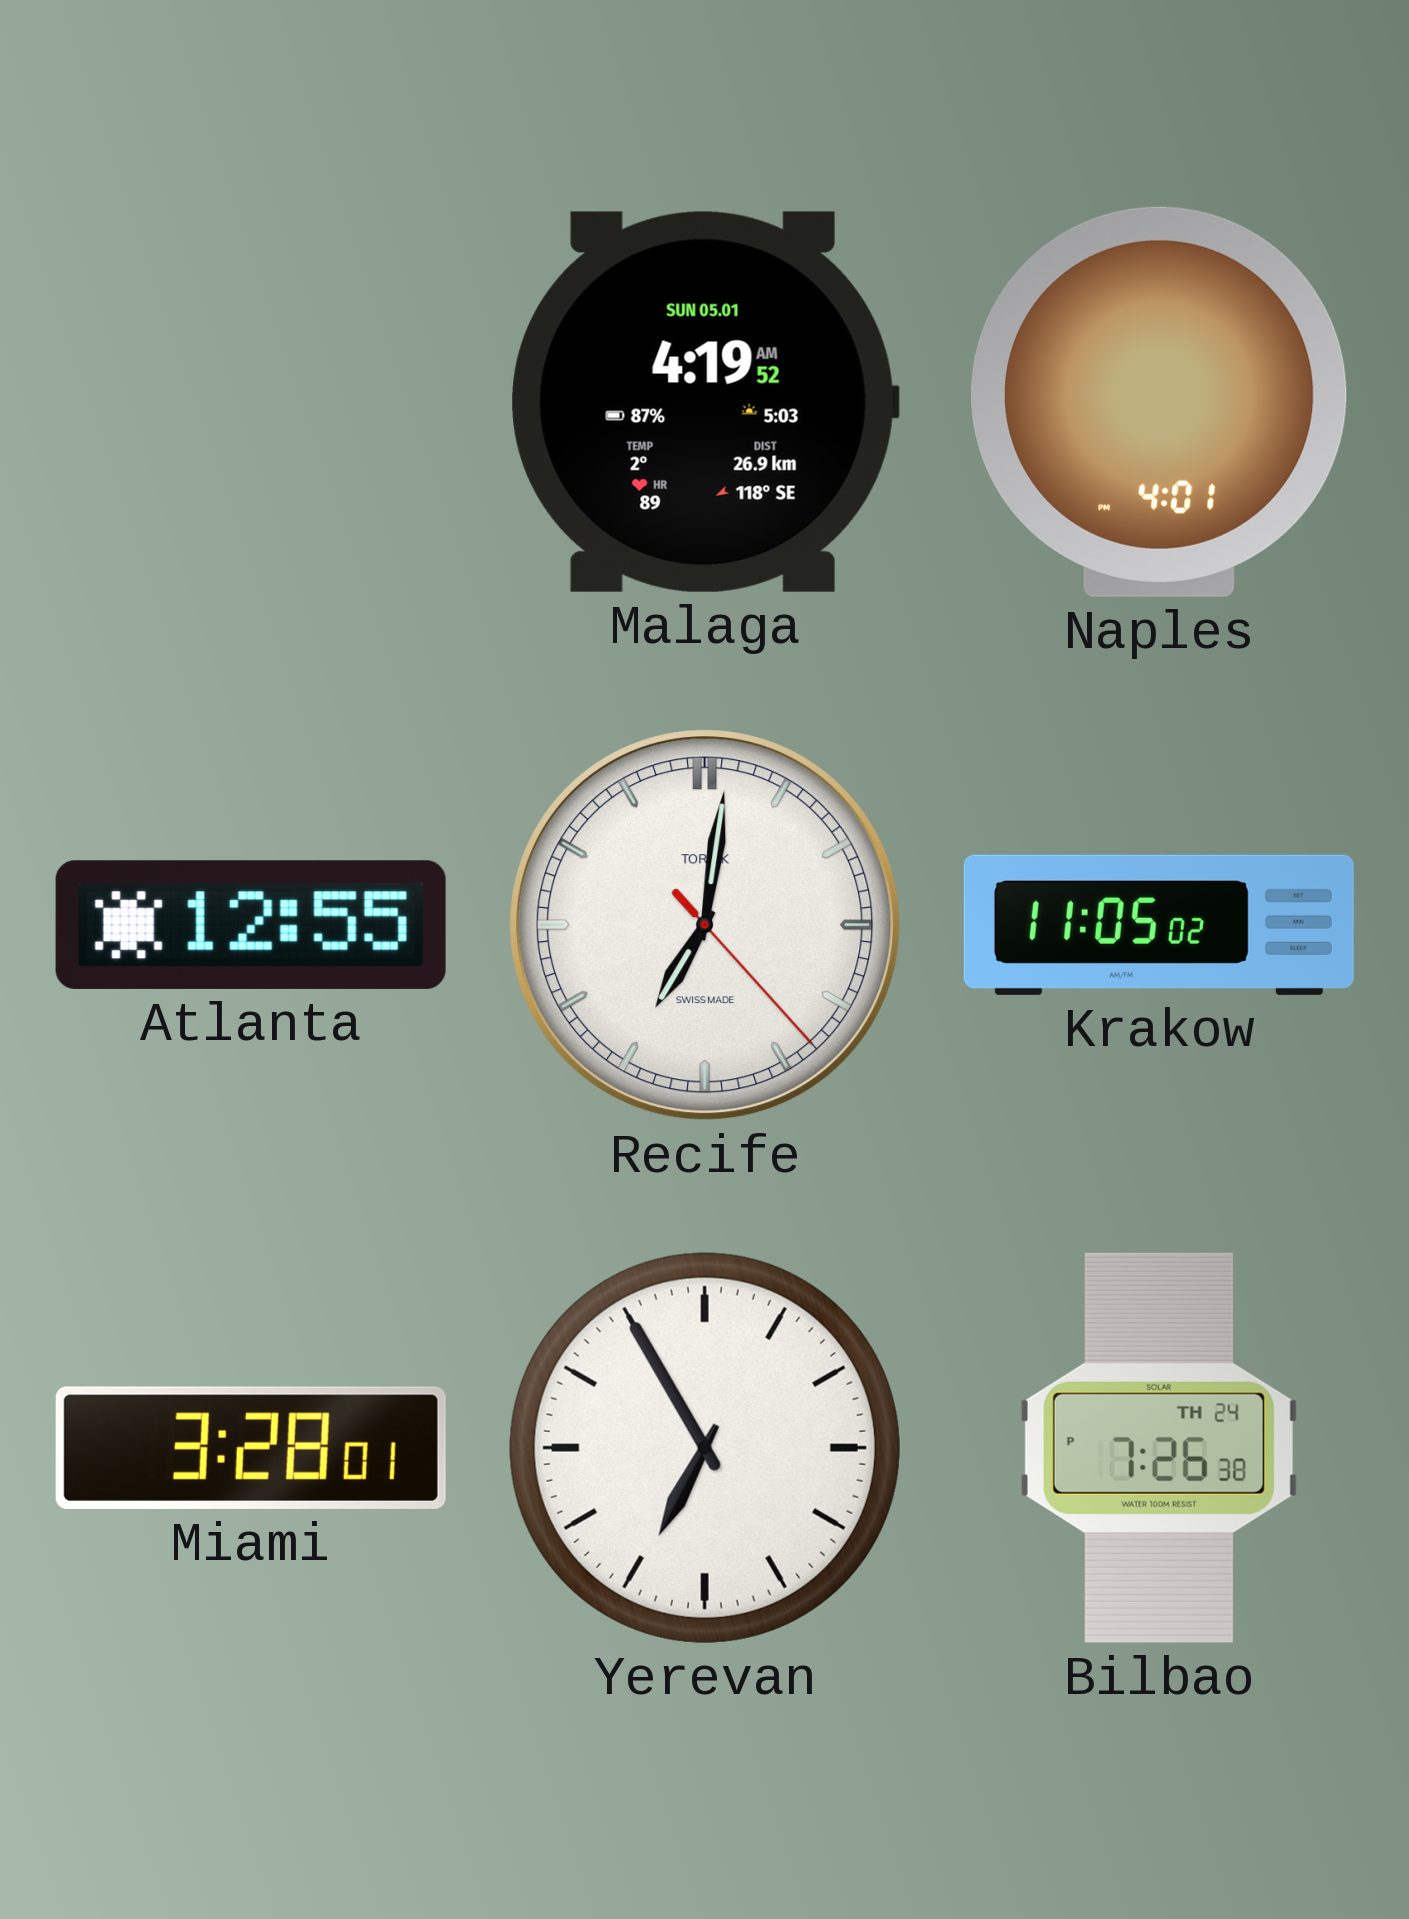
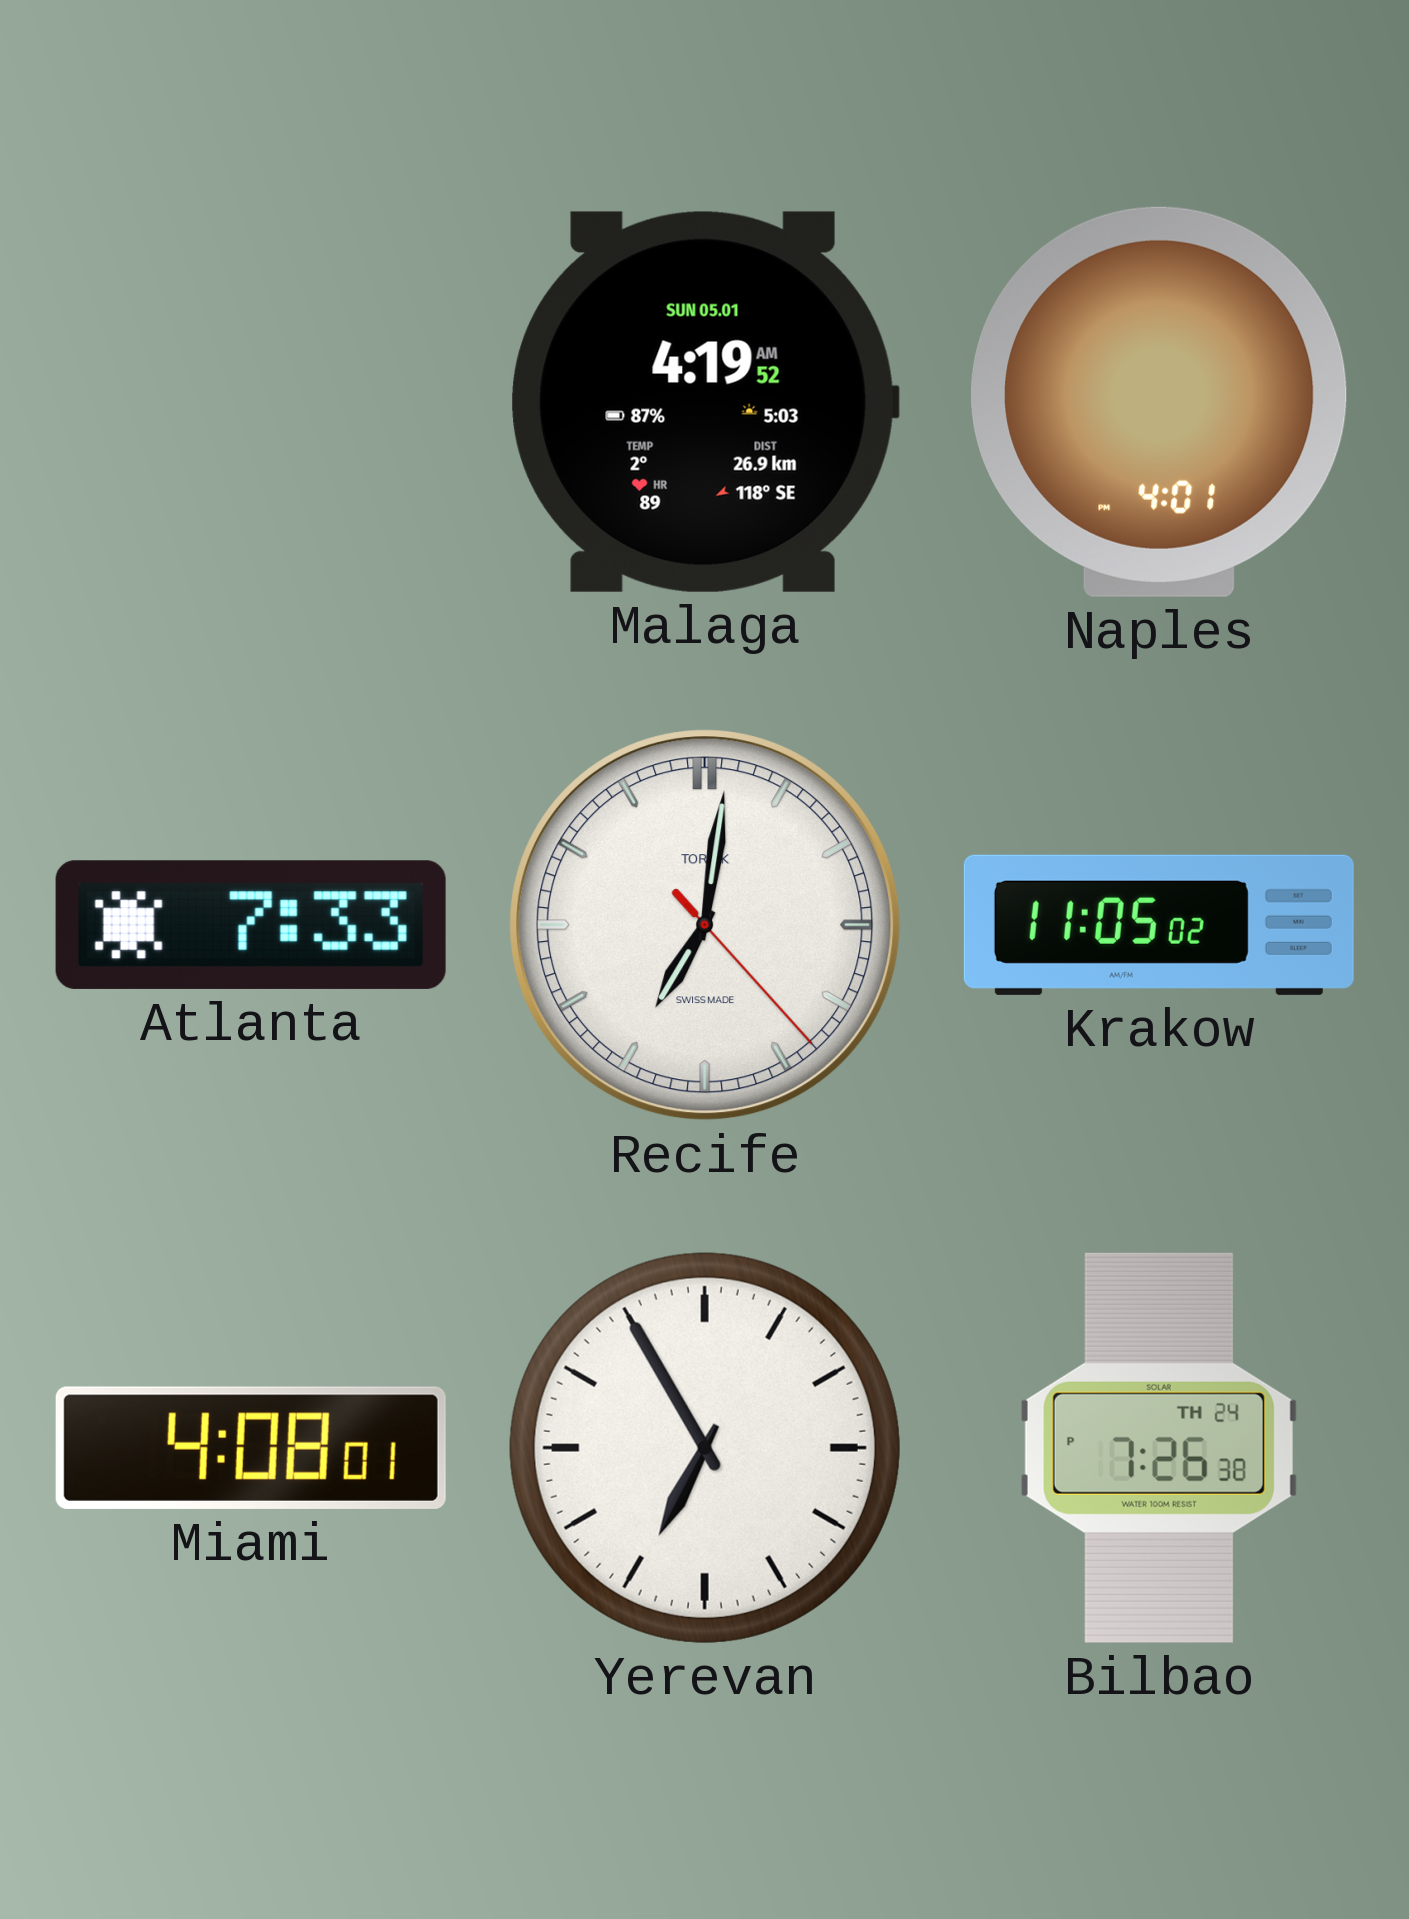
Atlanta: 12:55 -> 7:33 (251, 925)
Miami: 3:28 -> 4:08 (251, 1448)
